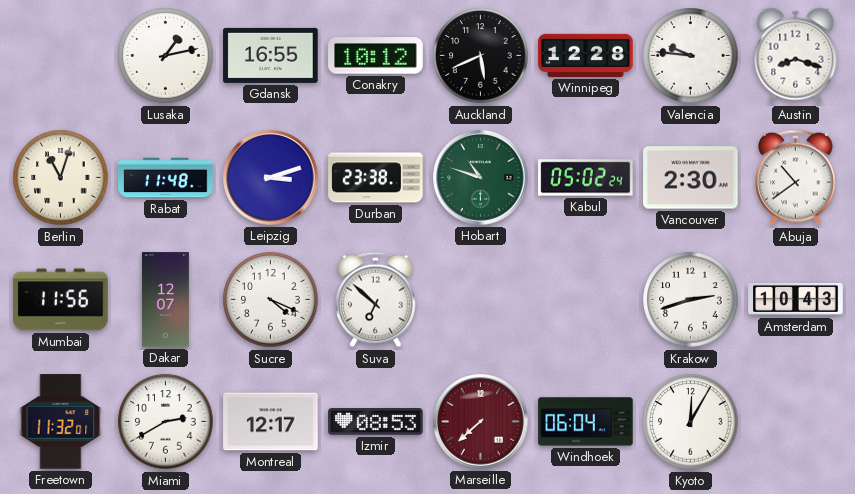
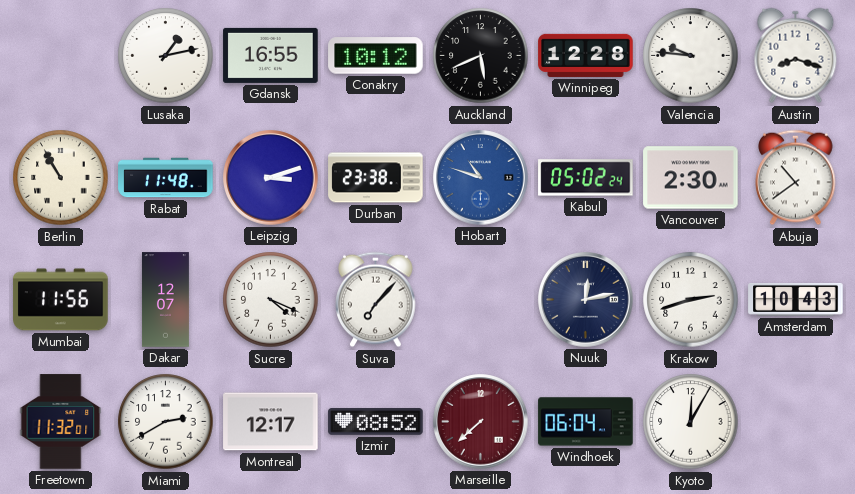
Berlin: 11:03 -> 10:55 (61, 178)
Hobart dial: green -> blue (481, 178)
Suva: 6:52 -> 7:07 (376, 300)
Nuuk: none -> 12:13 (586, 300)
Izmir: 08:53 -> 08:52 (376, 422)
